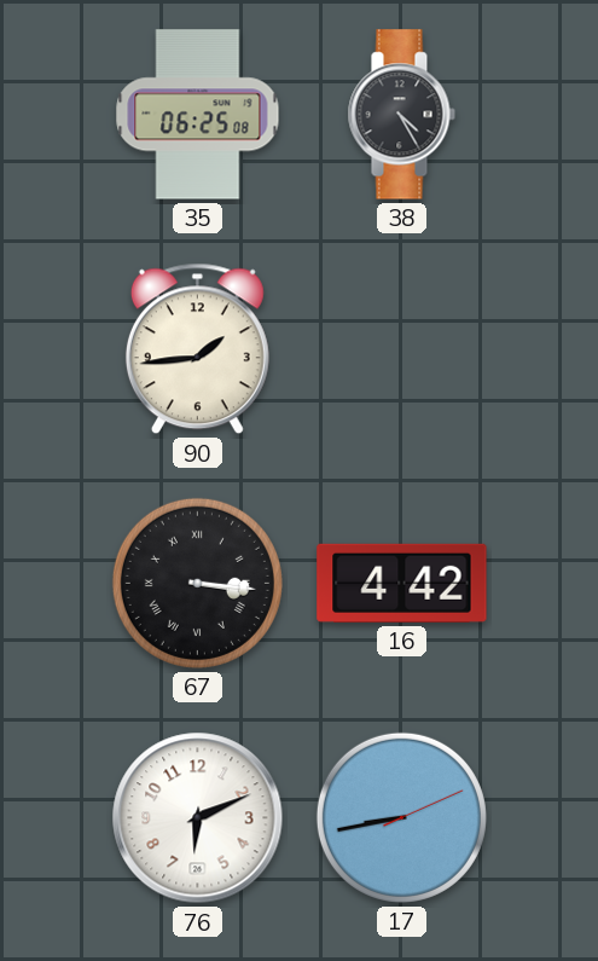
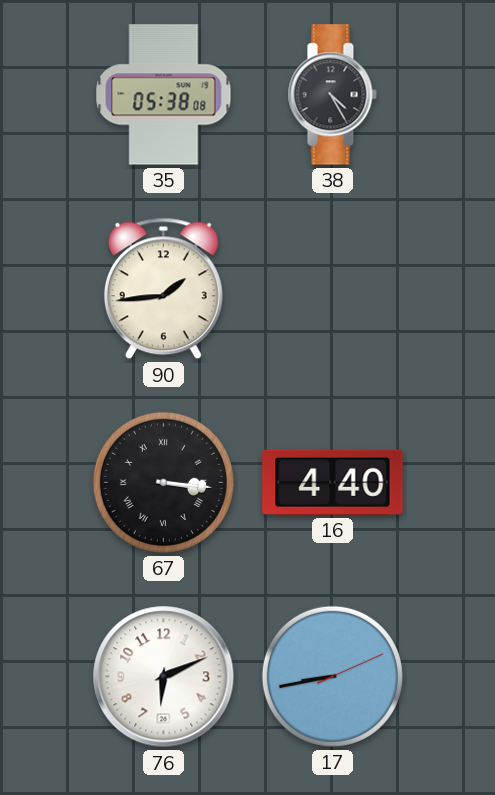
35: 06:25 -> 05:38 (164, 95)
16: 4:42 -> 4:40 (333, 482)
